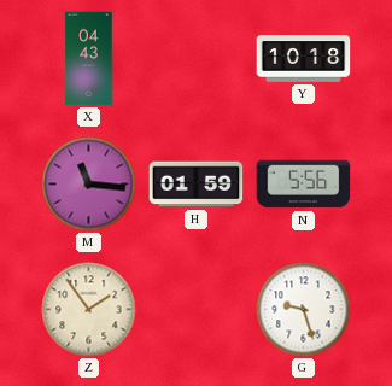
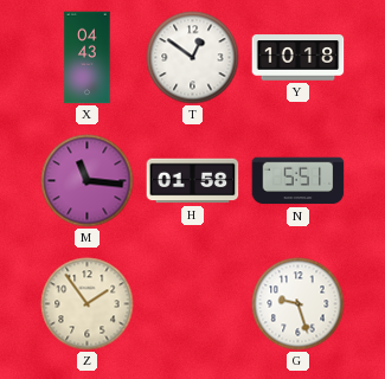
T: none -> 12:51 (193, 58)
H: 01:59 -> 01:58 (193, 181)
N: 5:56 -> 5:51 (299, 181)
